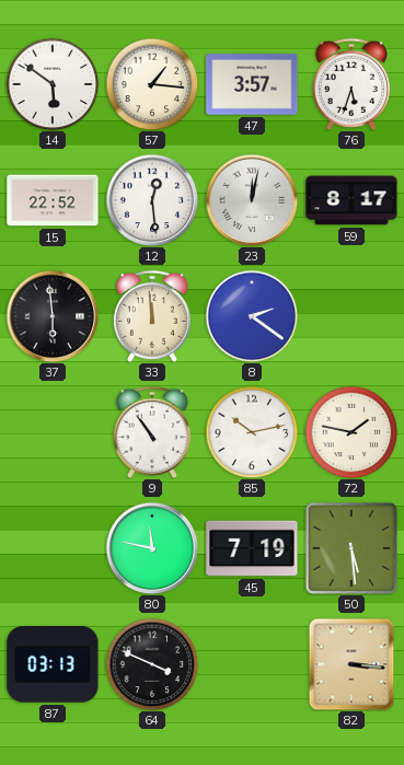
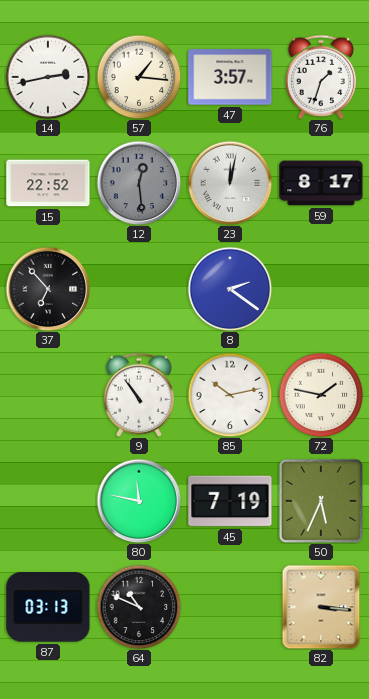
14: 5:51 -> 2:43 (48, 77)
76: 5:33 -> 1:33 (321, 77)
12 dial: white -> grey (139, 183)
37: 5:59 -> 6:53 (48, 289)
33: 11:59 -> none (152, 316)
50: 5:29 -> 5:34 (321, 501)
64: 3:49 -> 10:49 (139, 607)
